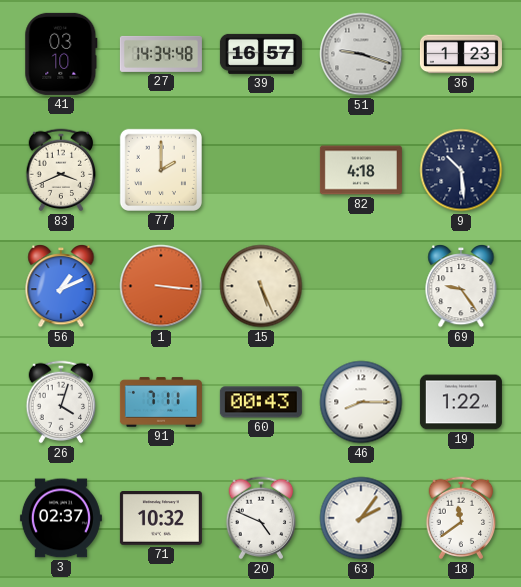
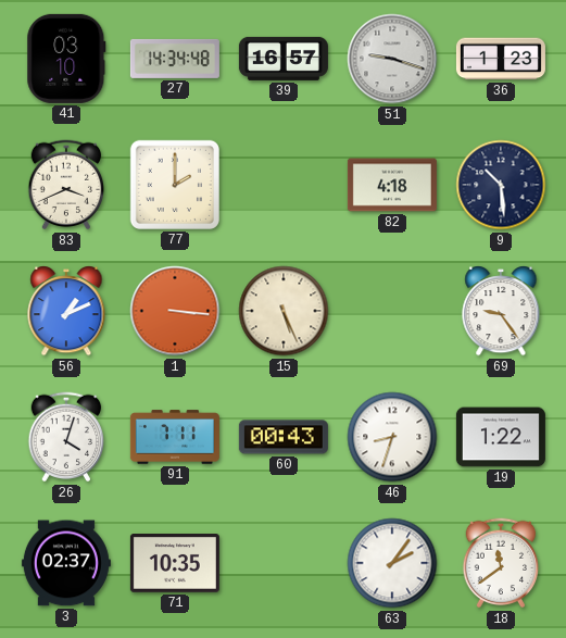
46: 8:15 -> 8:33 (392, 437)
71: 10:32 -> 10:35 (175, 564)
20: 4:49 -> none (261, 518)
